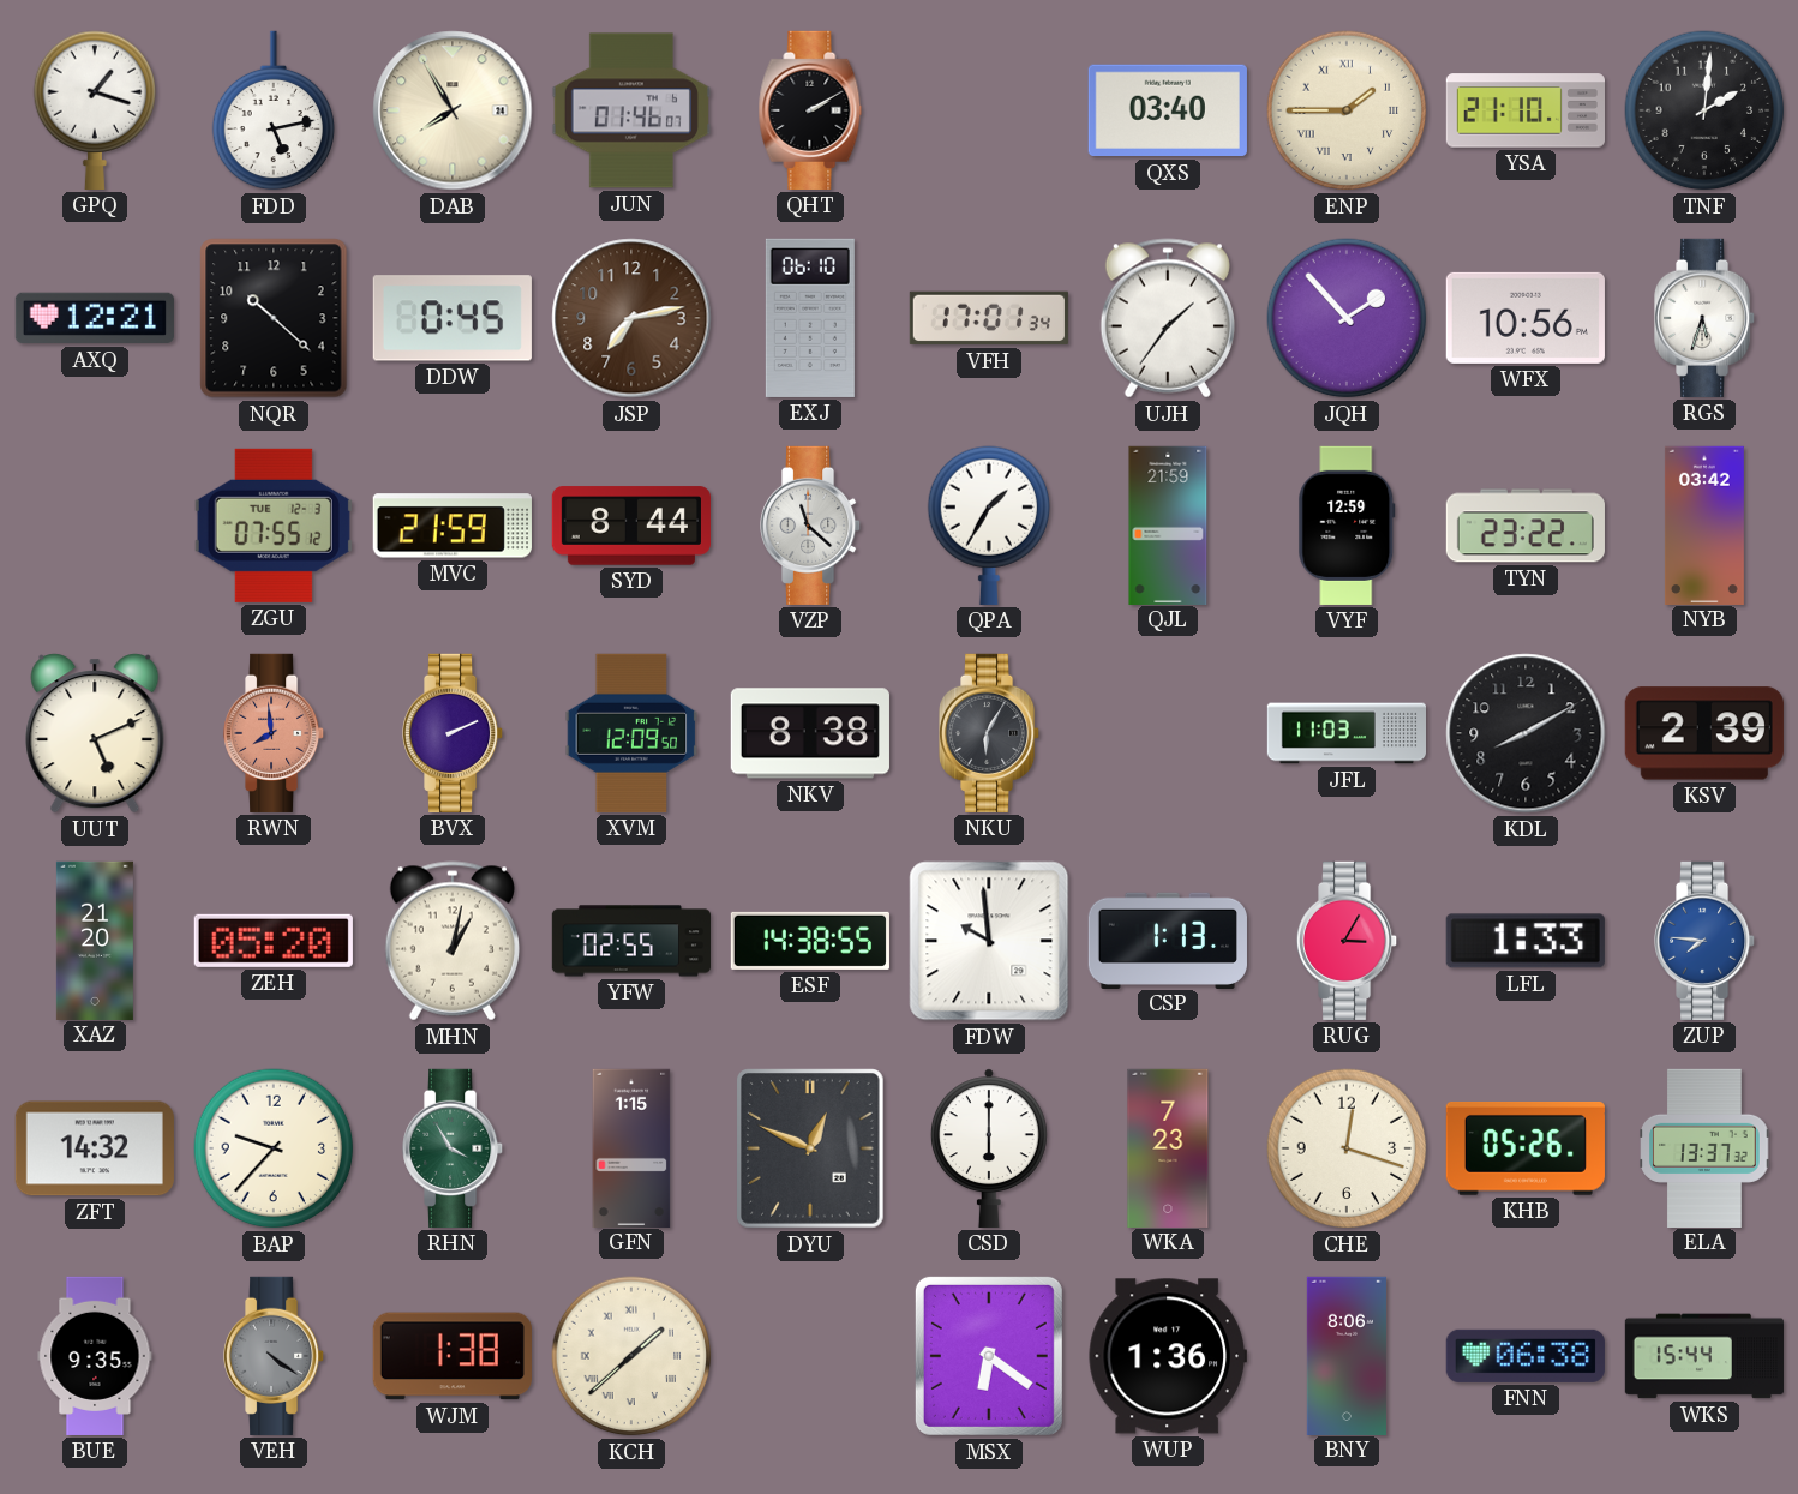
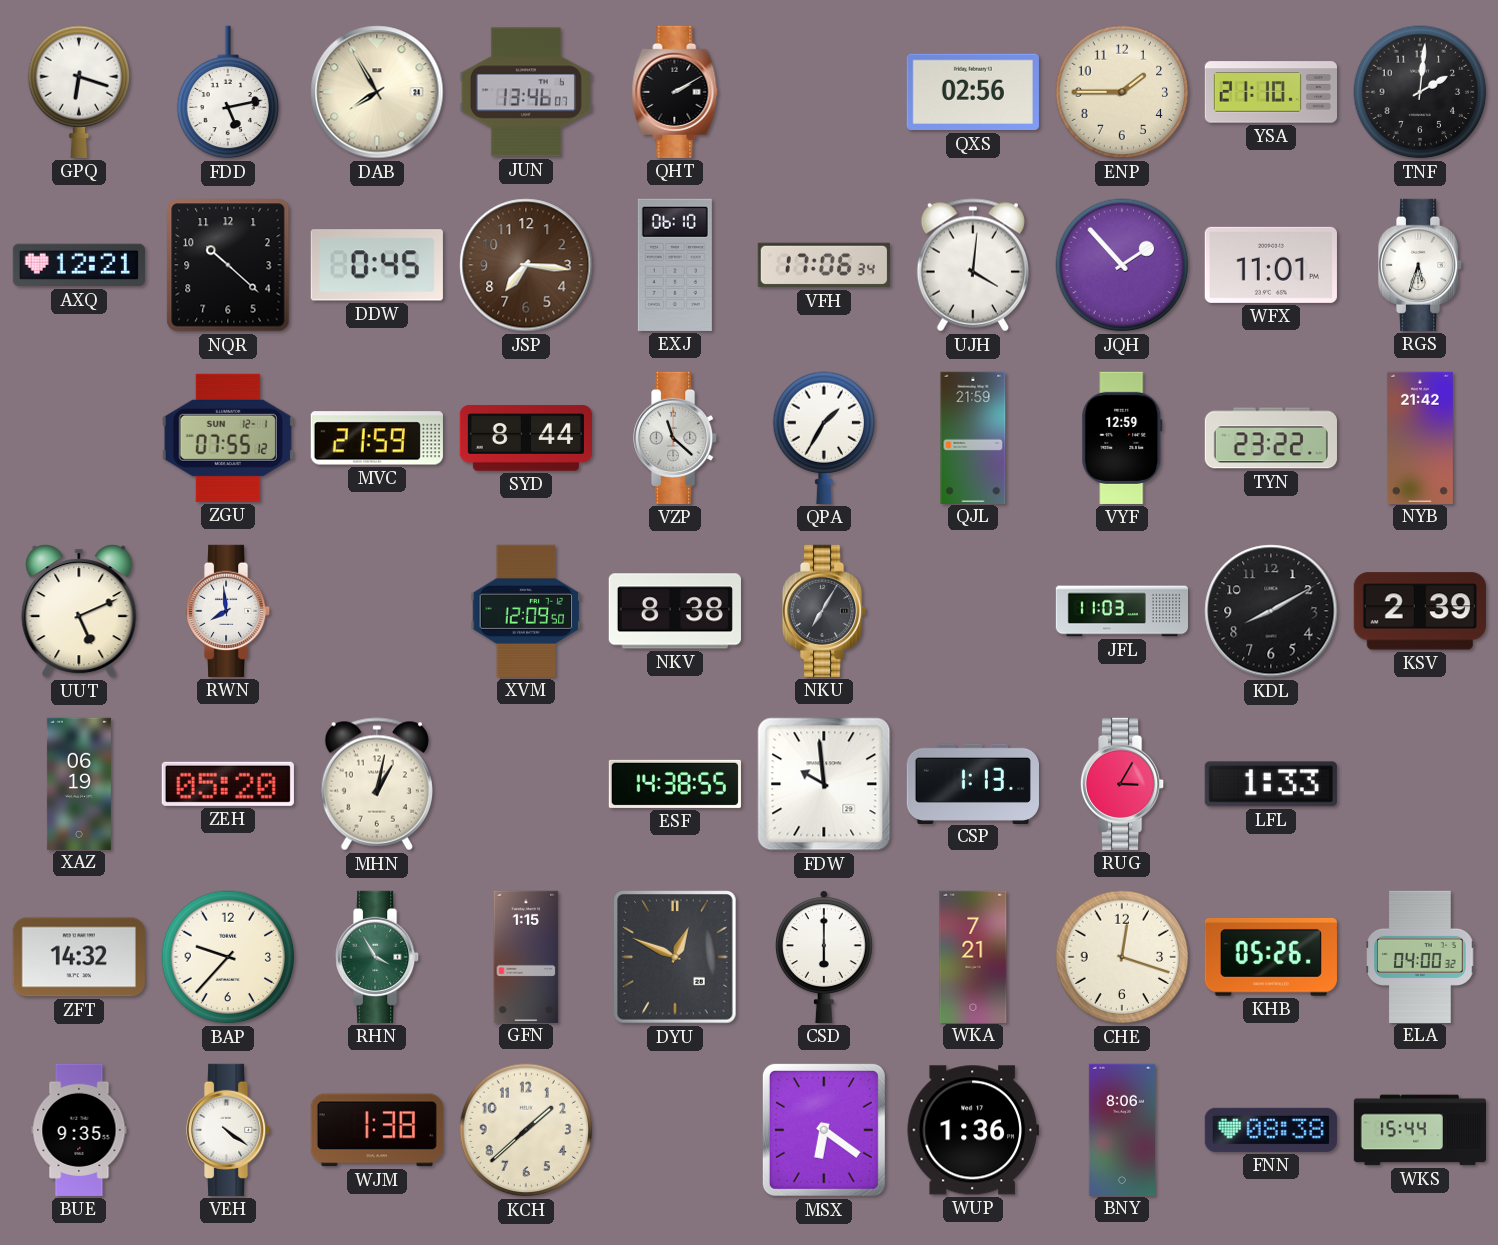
GPQ: 1:18 -> 6:18 (79, 92)
JUN: 01:46 -> 13:46 (526, 92)
QXS: 03:40 -> 02:56 (973, 92)
ENP numerals: Roman -> Arabic (1122, 92)
JSP: 7:13 -> 7:16 (526, 265)
VFH: 17:01 -> 17:06 (824, 265)
UJH: 1:36 -> 4:01 (973, 265)
WFX: 10:56 -> 11:01 (1271, 265)
ZGU date: TUE 12-3 -> SUN 12-1 (228, 438)
NYB: 03:42 -> 21:42 (1420, 437)
RWN dial: salmon -> white (229, 611)
BVX: 2:11 -> none (454, 733)
NKU: 6:05 -> 7:05 (825, 611)
XAZ: 21:20 -> 06:19 (79, 783)
YFW: 02:55 -> none (630, 941)
ZUP: 7:46 -> none (1706, 941)
WKA: 7:23 -> 7:21 (973, 956)
ELA: 13:37 -> 04:00 (1420, 956)
VEH dial: grey -> white (229, 1130)
KCH numerals: Roman -> Arabic (526, 1130)
FNN: 06:38 -> 08:38 (1271, 1130)
